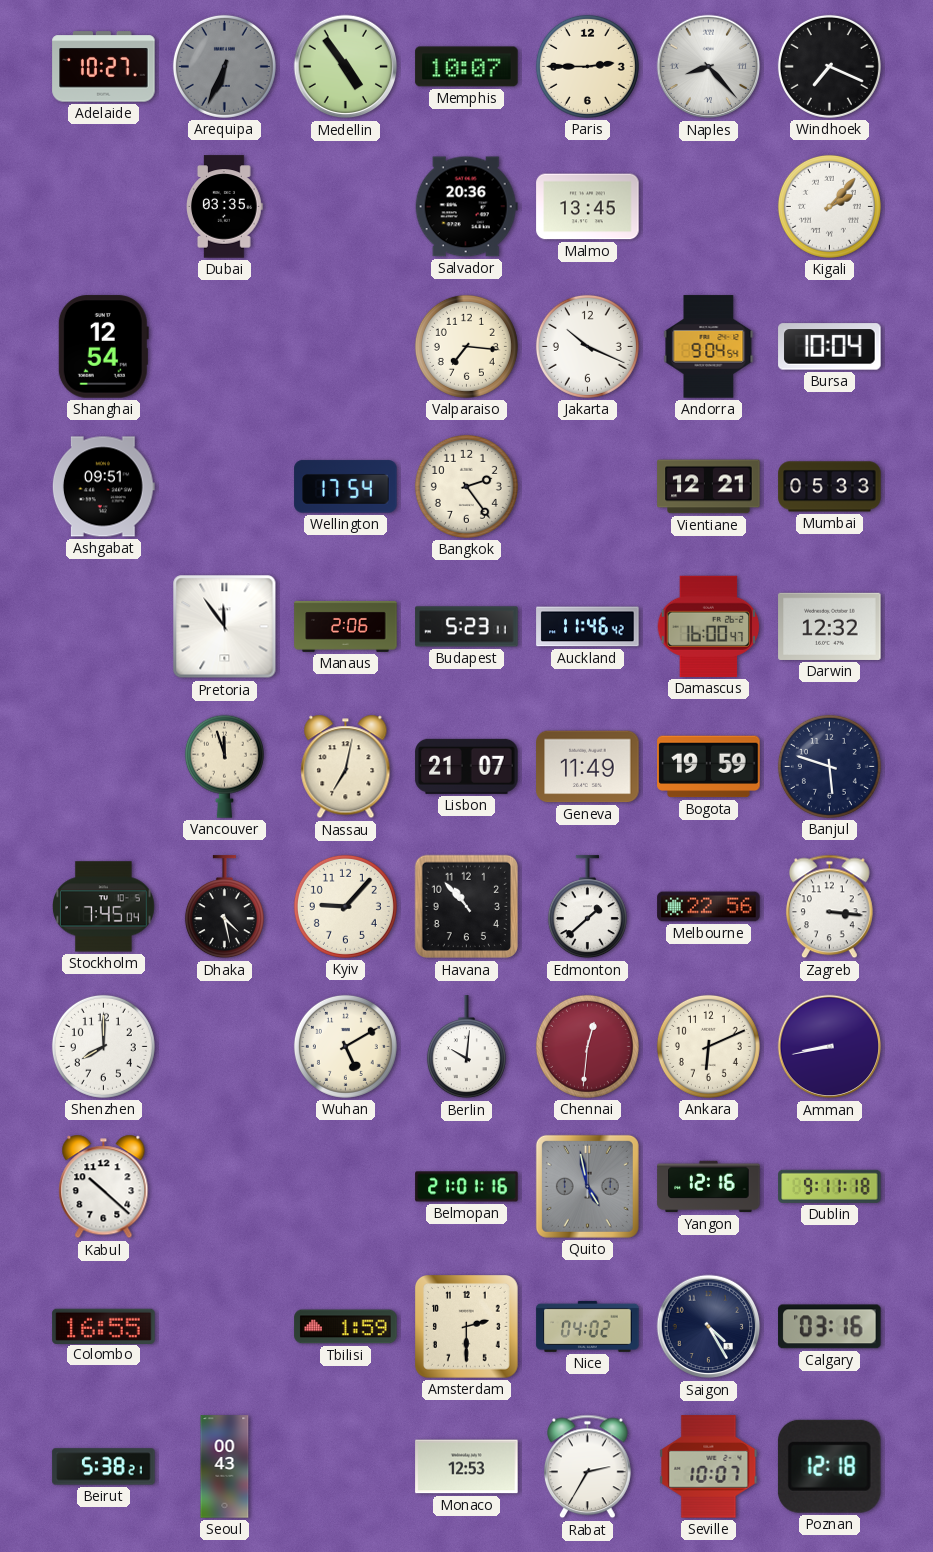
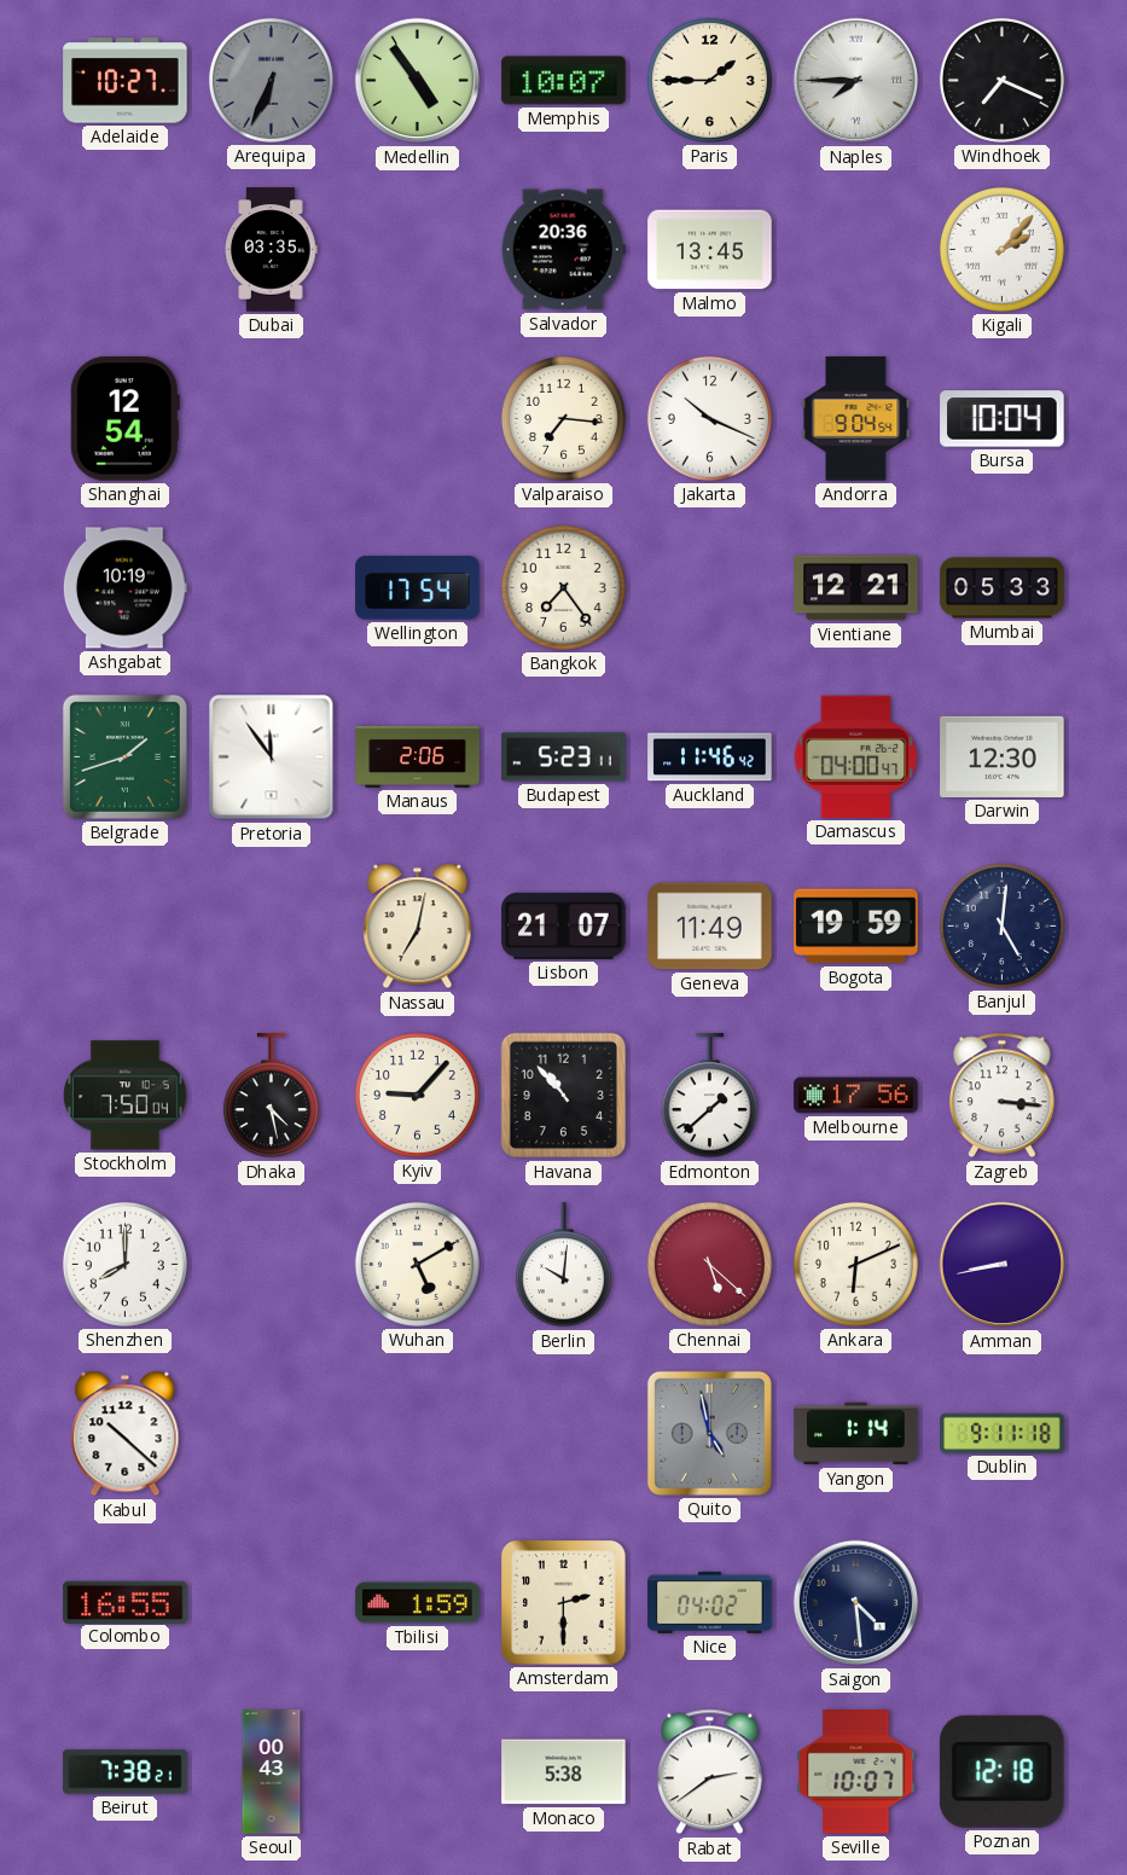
Paris: 2:45 -> 1:45 (709, 80)
Naples: 8:23 -> 7:45 (856, 81)
Ashgabat: 09:51 -> 10:19 (124, 588)
Bangkok: 2:24 -> 7:24 (563, 587)
Belgrade: none -> 1:42 (124, 756)
Damascus: 16:00 -> 04:00 (856, 756)
Darwin: 12:32 -> 12:30 (1003, 756)
Vancouver: 11:57 -> none (224, 766)
Banjul: 5:48 -> 5:01 (1001, 925)
Stockholm: 7:45 -> 7:50 (126, 1096)
Melbourne: 22:56 -> 17:56 (856, 1096)
Chennai: 12:31 -> 5:22 (709, 1264)
Belmopan: 21:01 -> none (467, 1187)
Yangon: 12:16 -> 1:14 (856, 1434)
Saigon: 4:25 -> 4:29 (856, 1603)
Calgary: 03:16 -> none (830, 1327)
Beirut: 5:38 -> 7:38 (126, 1772)
Monaco: 12:53 -> 5:38 (564, 1772)
Rabat: 2:35 -> 2:39 (709, 1772)
